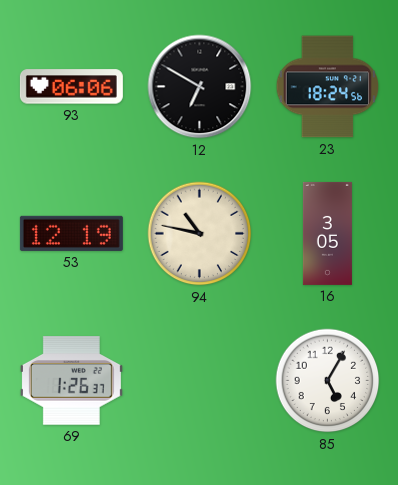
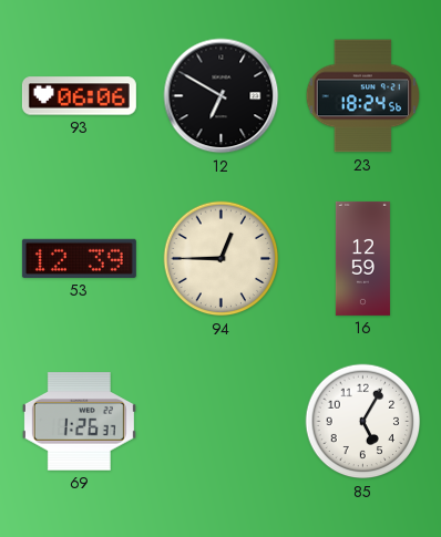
53: 12:19 -> 12:39 (79, 258)
94: 10:47 -> 12:45 (222, 259)
16: 3:05 -> 12:59 (362, 258)
